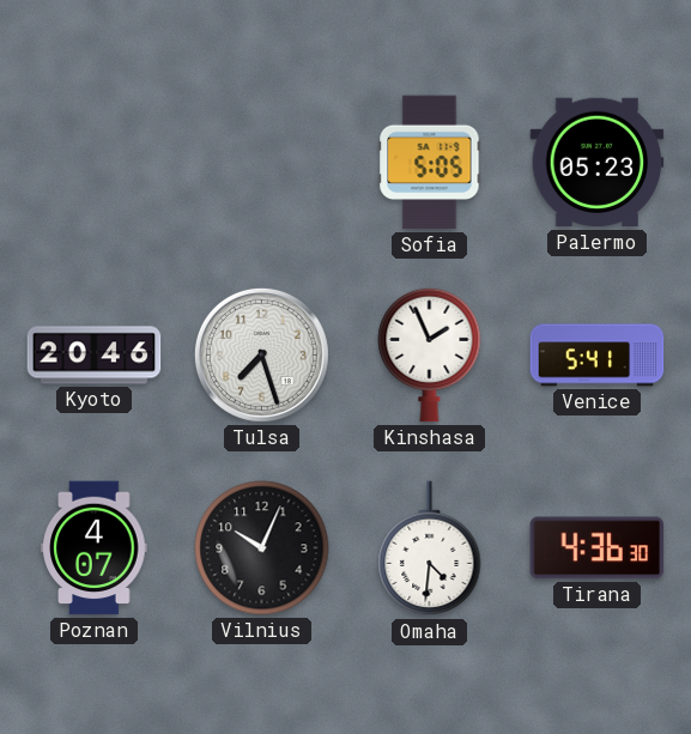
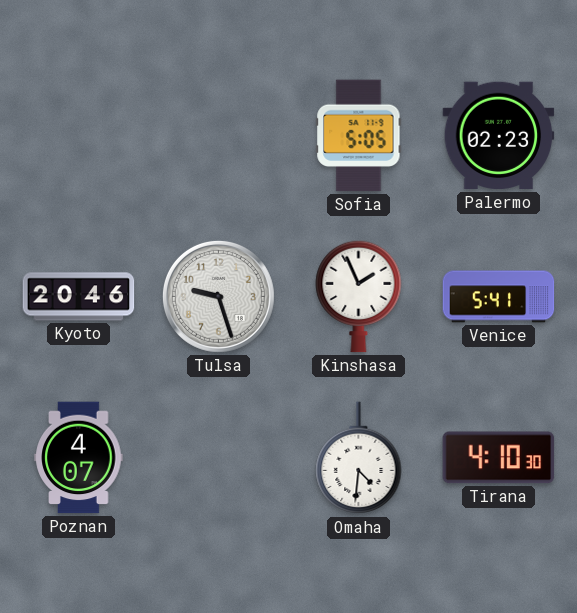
Palermo: 05:23 -> 02:23 (499, 136)
Tulsa: 7:27 -> 9:27 (218, 296)
Vilnius: 10:04 -> none (262, 548)
Tirana: 4:36 -> 4:10 (499, 458)
